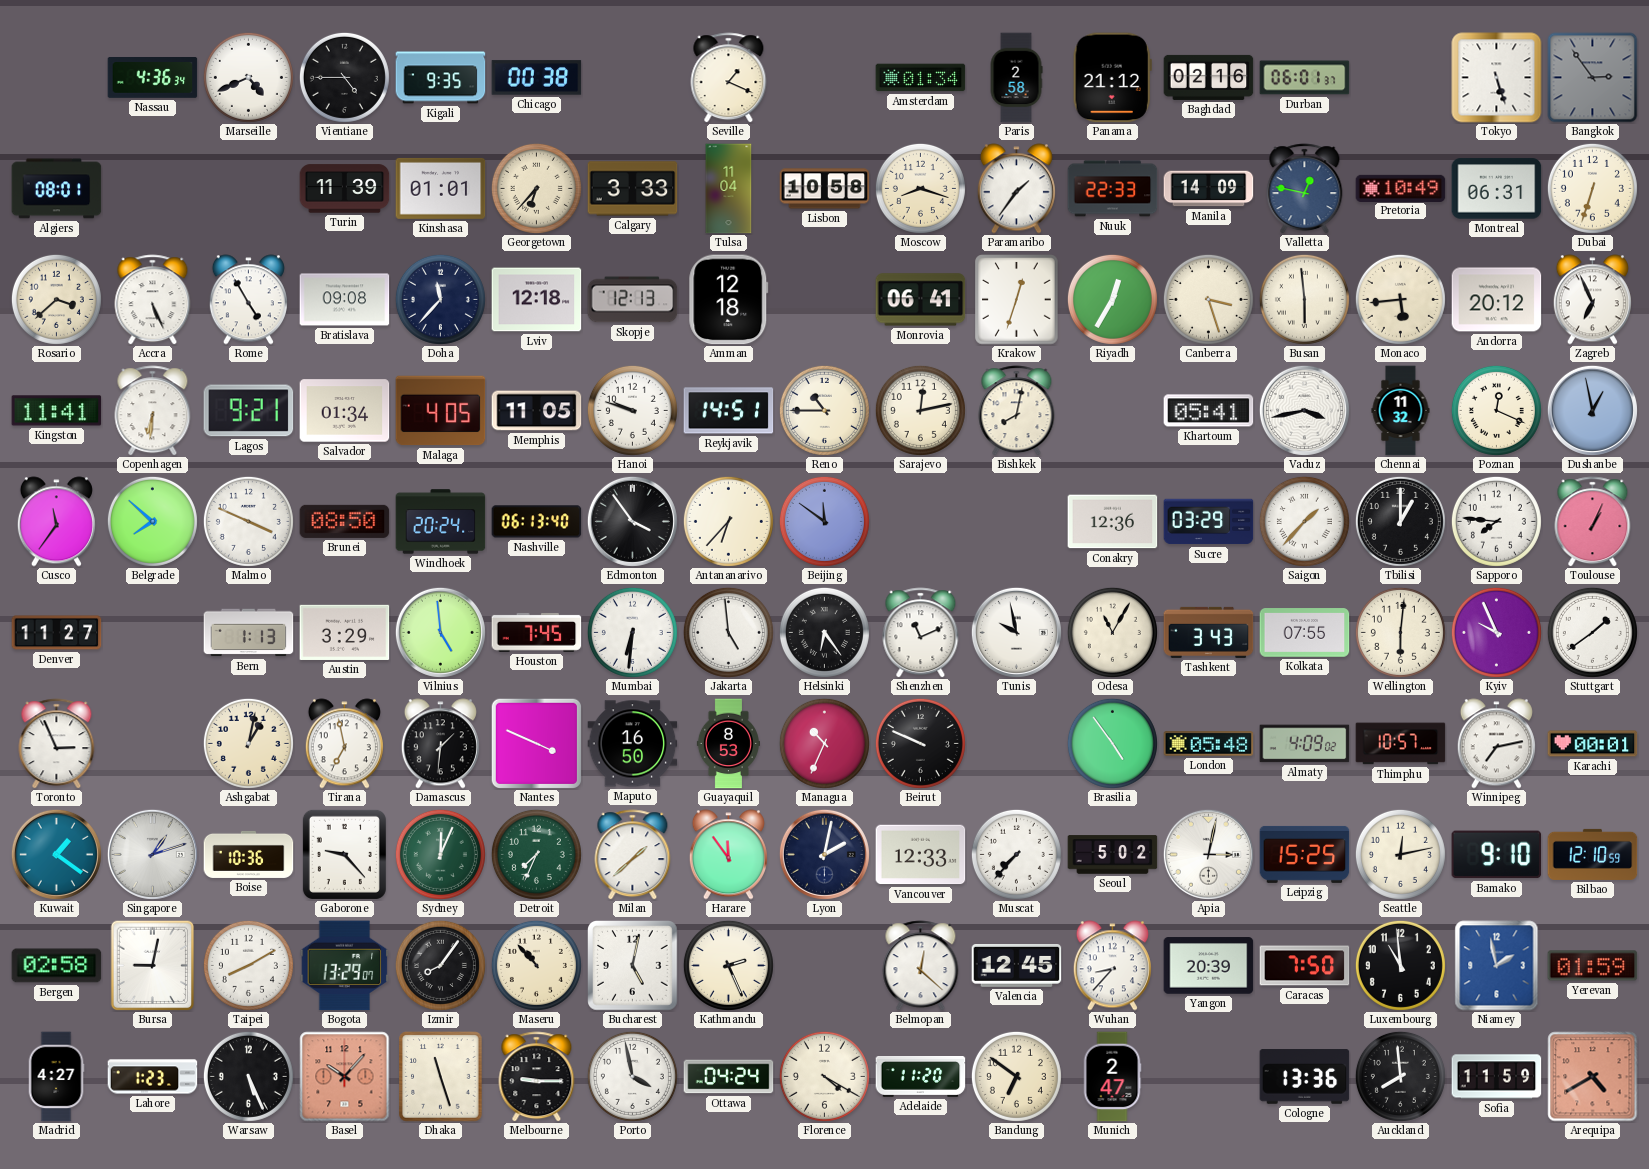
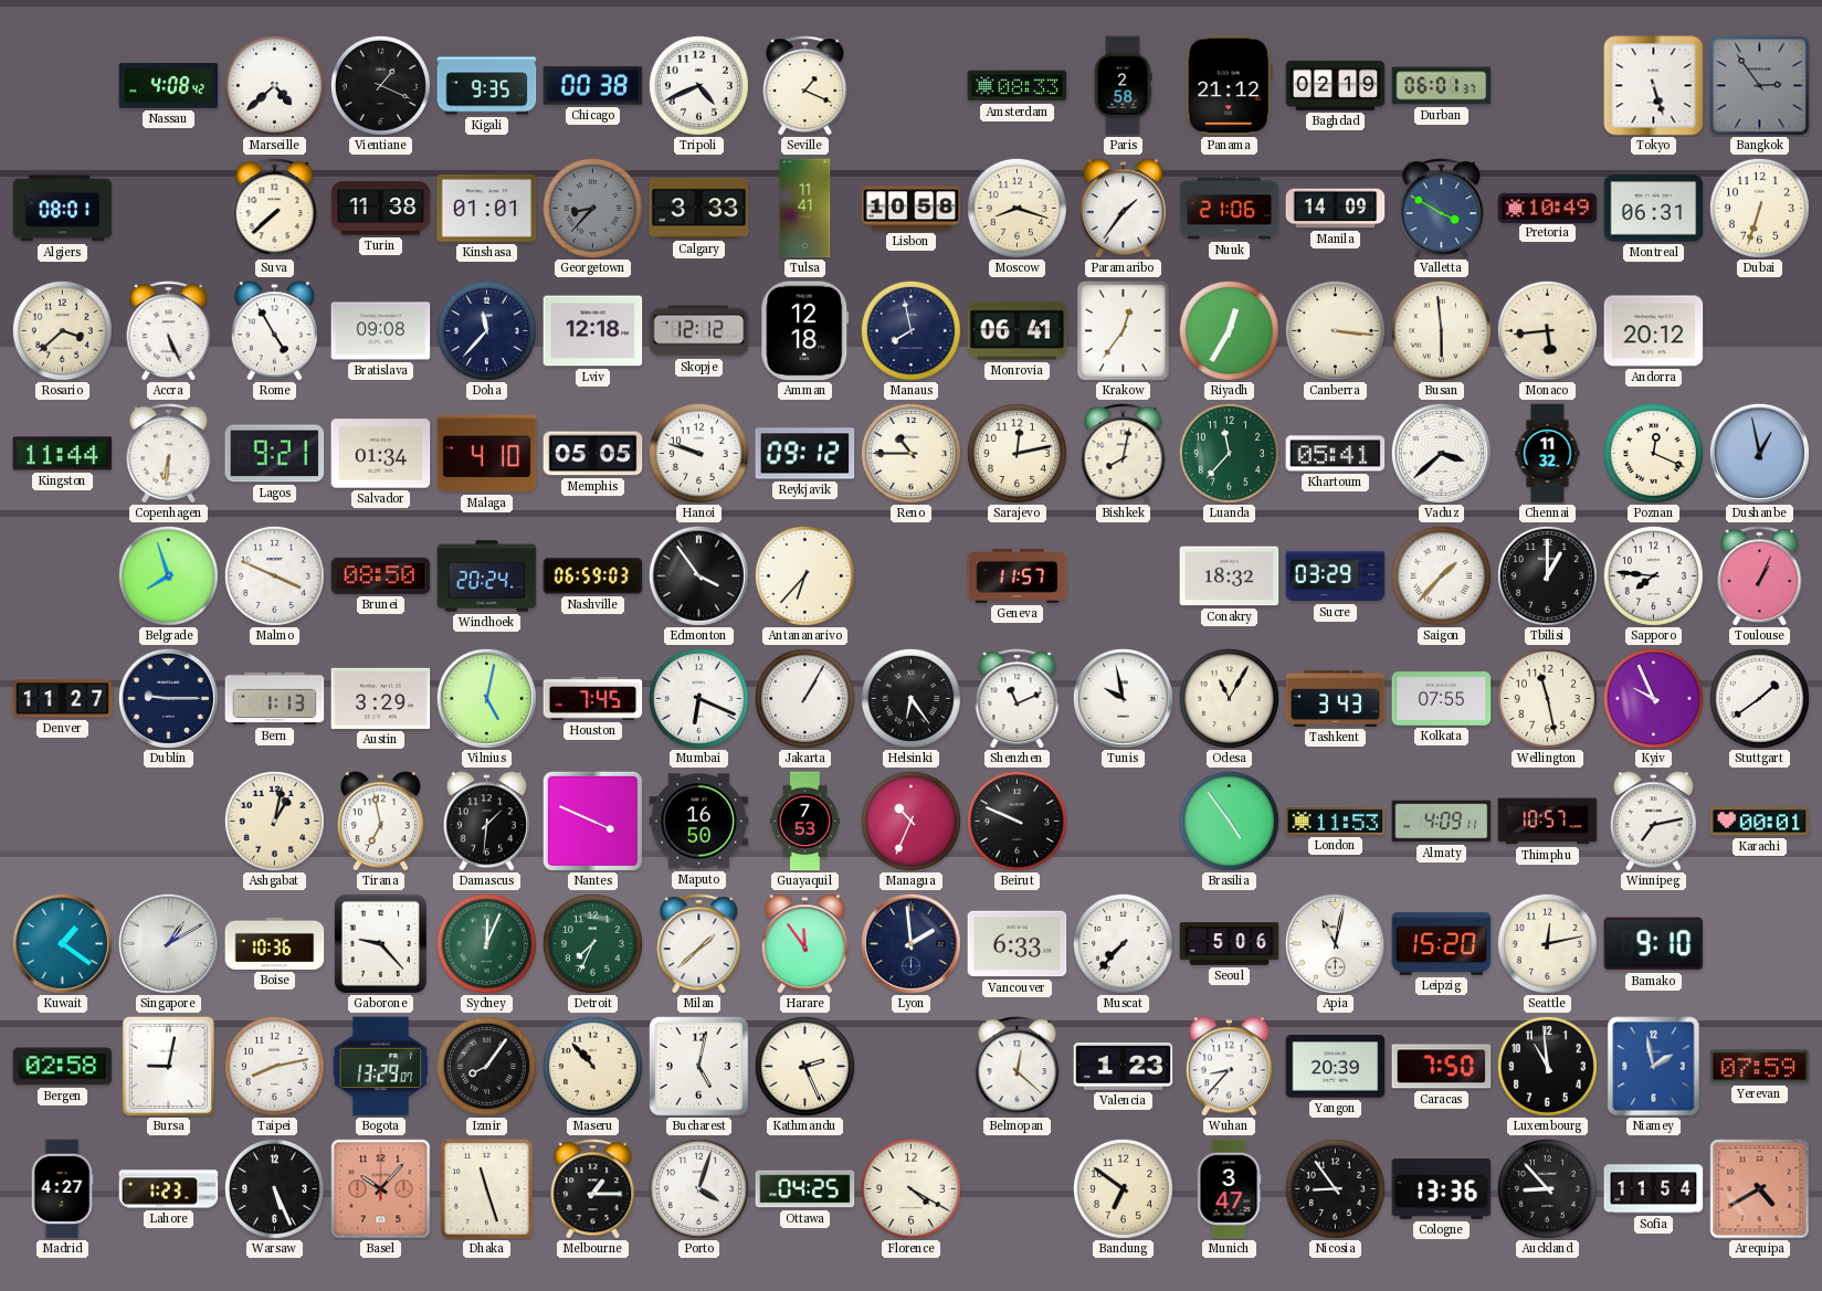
Nassau: 4:36 -> 4:08 (169, 86)
Marseille: 4:41 -> 4:38 (274, 85)
Vientiane: 4:45 -> 1:19 (380, 85)
Tripoli: none -> 4:41 (698, 85)
Amsterdam: 01:34 -> 08:33 (1018, 86)
Baghdad: 02:16 -> 02:19 (1336, 85)
Suva: none -> 7:38 (275, 209)
Turin: 11:39 -> 11:38 (381, 209)
Georgetown: 6:37 -> 8:37 (592, 208)
Georgetown dial: cream -> grey (592, 208)
Tulsa: 11:04 -> 11:41 (805, 209)
Nuuk: 22:33 -> 21:06 (1230, 209)
Valletta: 12:47 -> 3:50 (1442, 209)
Skopje: 12:13 -> 12:12 (699, 331)
Manaus: none -> 7:58 (910, 330)
Krakow: 12:33 -> 12:36 (1124, 331)
Canberra: 3:27 -> 3:16 (1335, 330)
Zagreb: 6:56 -> none (1592, 300)
Kingston: 11:41 -> 11:44 (63, 454)
Malaga: 4:05 -> 4:10 (487, 454)
Memphis: 11:05 -> 05:05 (593, 454)
Reykjavik: 14:51 -> 09:12 (805, 454)
Luanda: none -> 11:37 (1229, 453)
Vaduz: 3:43 -> 3:38 (1441, 453)
Cusco: 11:36 -> none (56, 522)
Belgrade: 7:52 -> 7:57 (168, 575)
Nashville: 06:13 -> 06:59 (593, 576)
Beijing: 11:51 -> none (824, 521)
Geneva: none -> 11:57 (1018, 576)
Conakry: 12:36 -> 18:32 (1230, 576)
Dublin: none -> 9:15 (168, 698)
Vilnius: 4:59 -> 5:02 (486, 698)
Mumbai: 6:31 -> 6:19 (698, 698)
Jakarta: 4:59 -> 1:05 (804, 698)
Wellington: 6:01 -> 11:28 (1547, 698)
Toronto: 2:56 -> none (57, 744)
Guayaquil: 8:53 -> 7:53 (804, 822)
London: 05:48 -> 11:53 (1336, 822)
Almaty: 4:09:02 -> 4:09:11 (1442, 822)
Singapore: 1:12 -> 1:10 (168, 943)
Lyon: 2:02 -> 1:59 (910, 943)
Vancouver: 12:33 -> 6:33 (1018, 944)
Seoul: 5:02 -> 5:06 (1230, 944)
Apia: 3:02 -> 11:02 (1335, 943)
Leipzig: 15:25 -> 15:20 (1442, 943)
Bilbao: 12:10 -> none (1593, 854)
Taipei: 8:10 -> 8:13 (274, 1066)
Valencia: 12:45 -> 1:23 (1124, 1067)
Yerevan: 01:59 -> 07:59 (1760, 1067)
Melbourne: 9:15 -> 1:15 (593, 1189)
Porto: 3:58 -> 4:03 (698, 1188)
Ottawa: 04:24 -> 04:25 (805, 1189)
Adelaide: 11:20 -> none (921, 1077)
Munich: 2:47 -> 3:47 (1229, 1189)
Nicosia: none -> 8:54 (1335, 1188)
Auckland: 7:59 -> 8:53 (1547, 1188)
Sofia: 11:59 -> 11:54 (1654, 1189)
